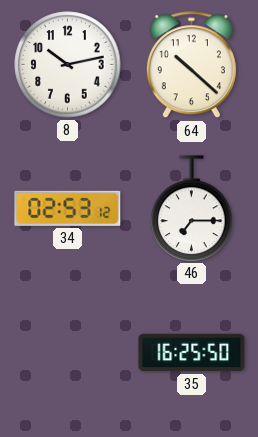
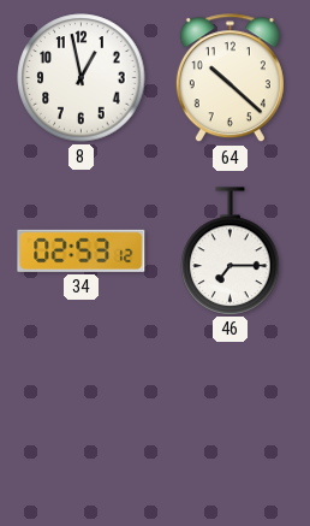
8: 10:13 -> 12:58 (82, 78)
35: 16:25 -> none (192, 353)
